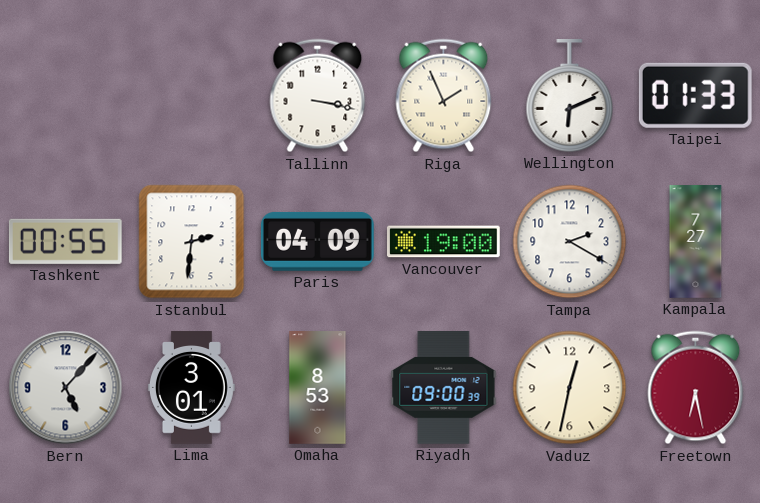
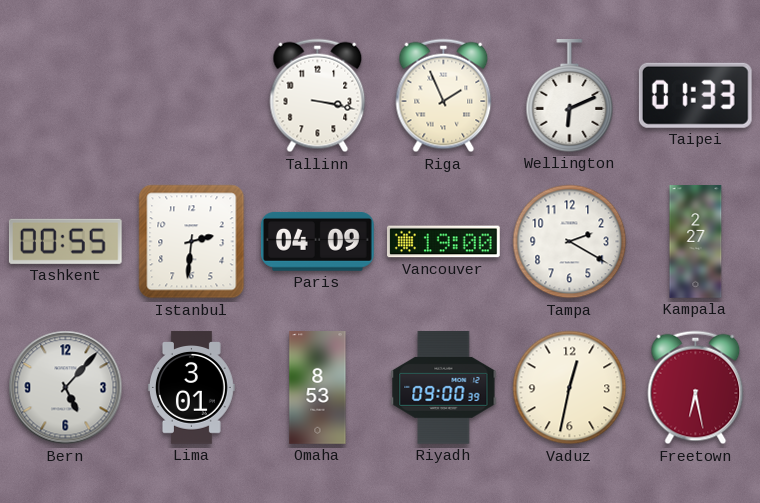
Kampala: 7:27 -> 2:27 (696, 242)
